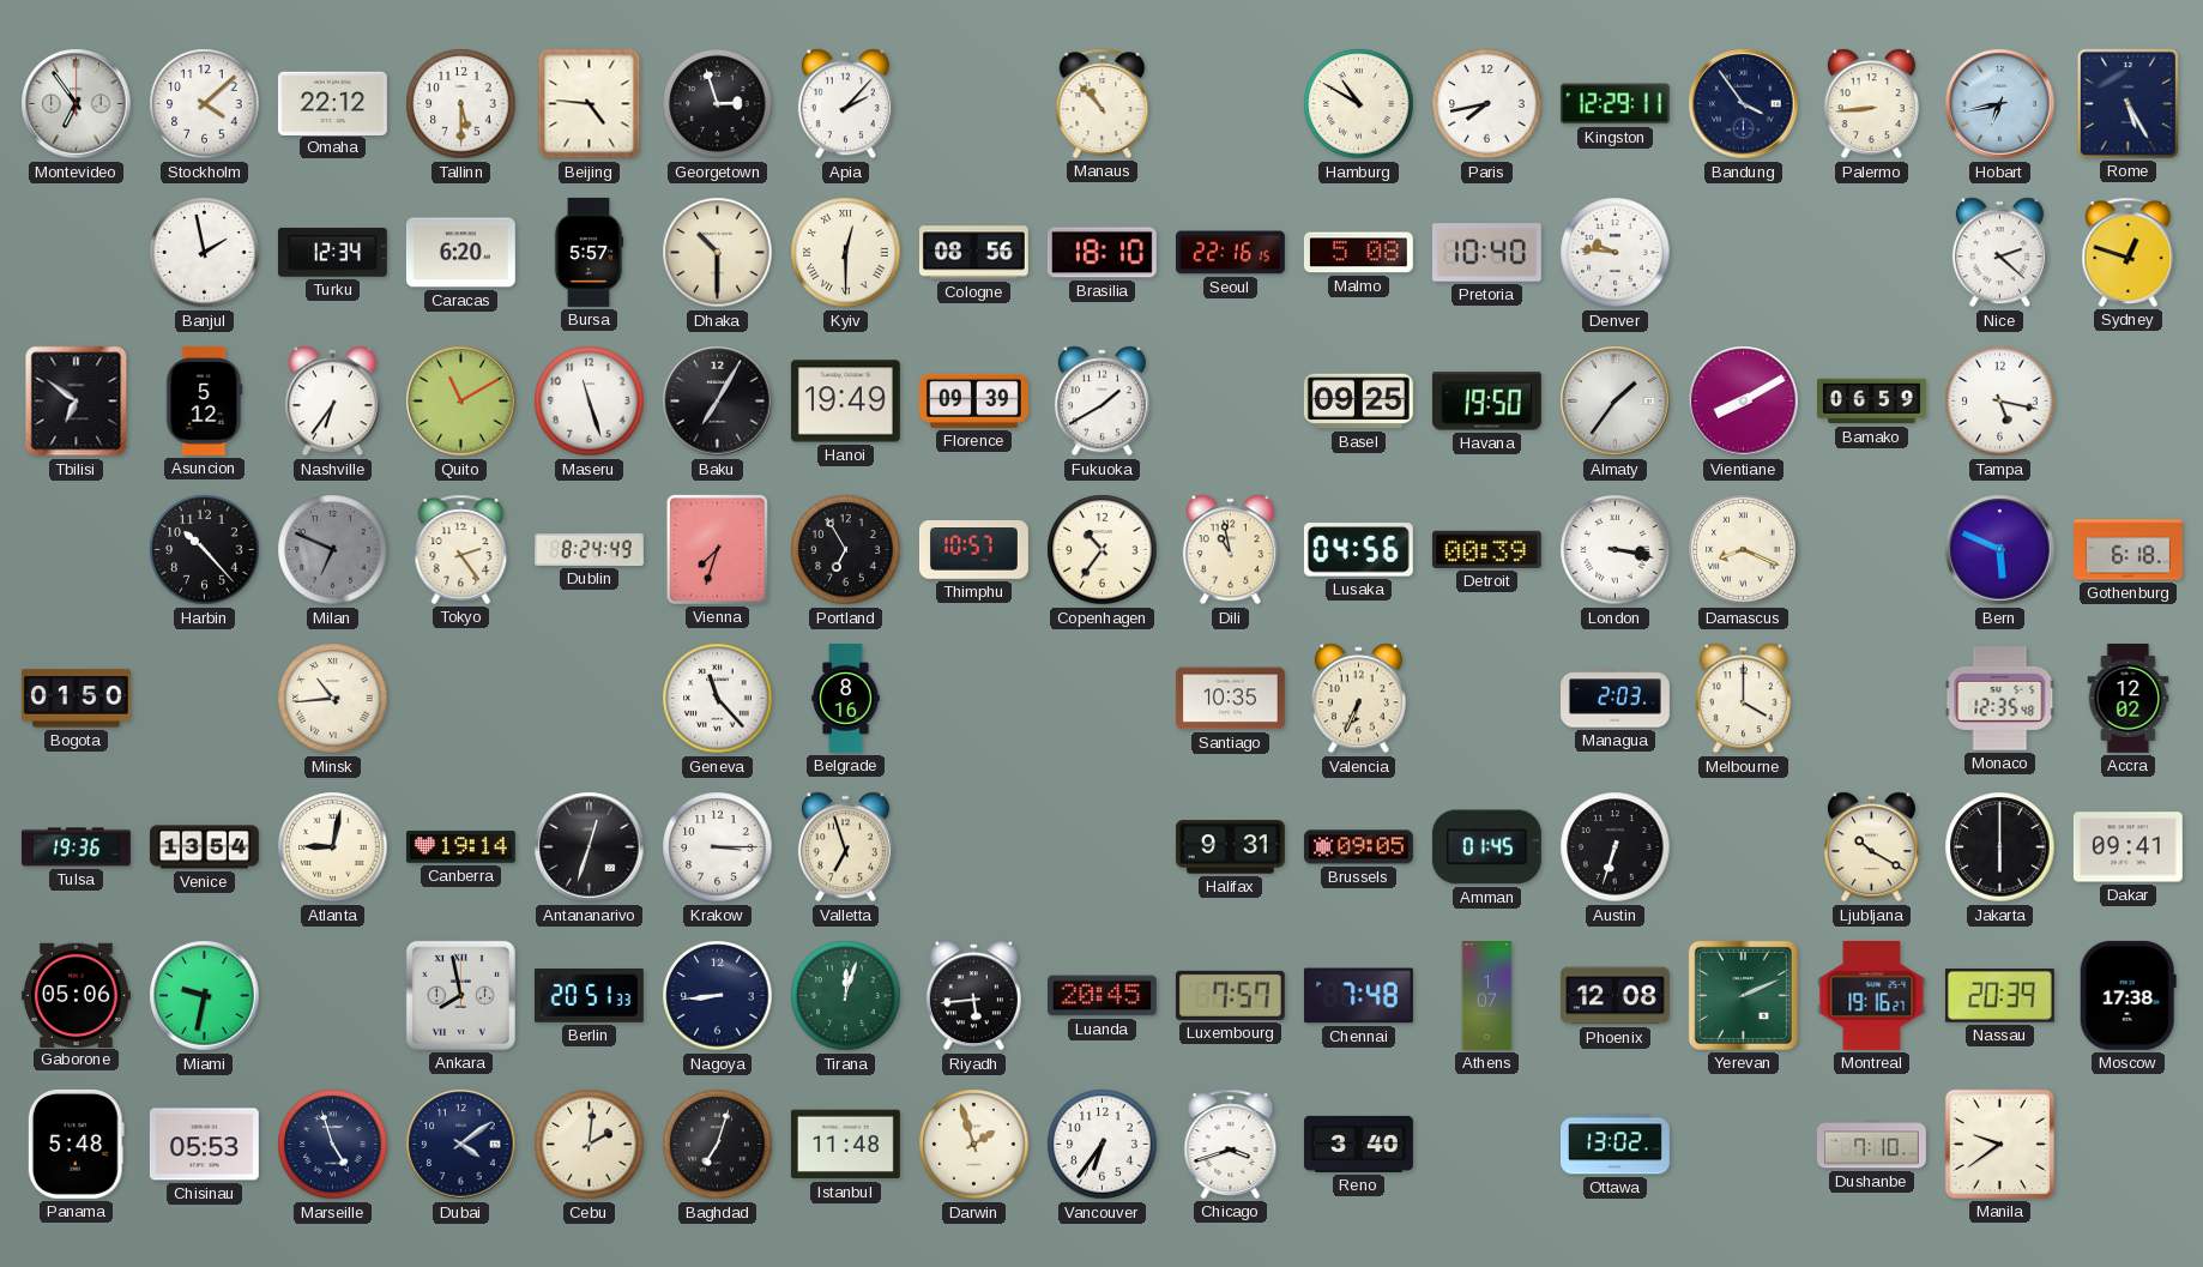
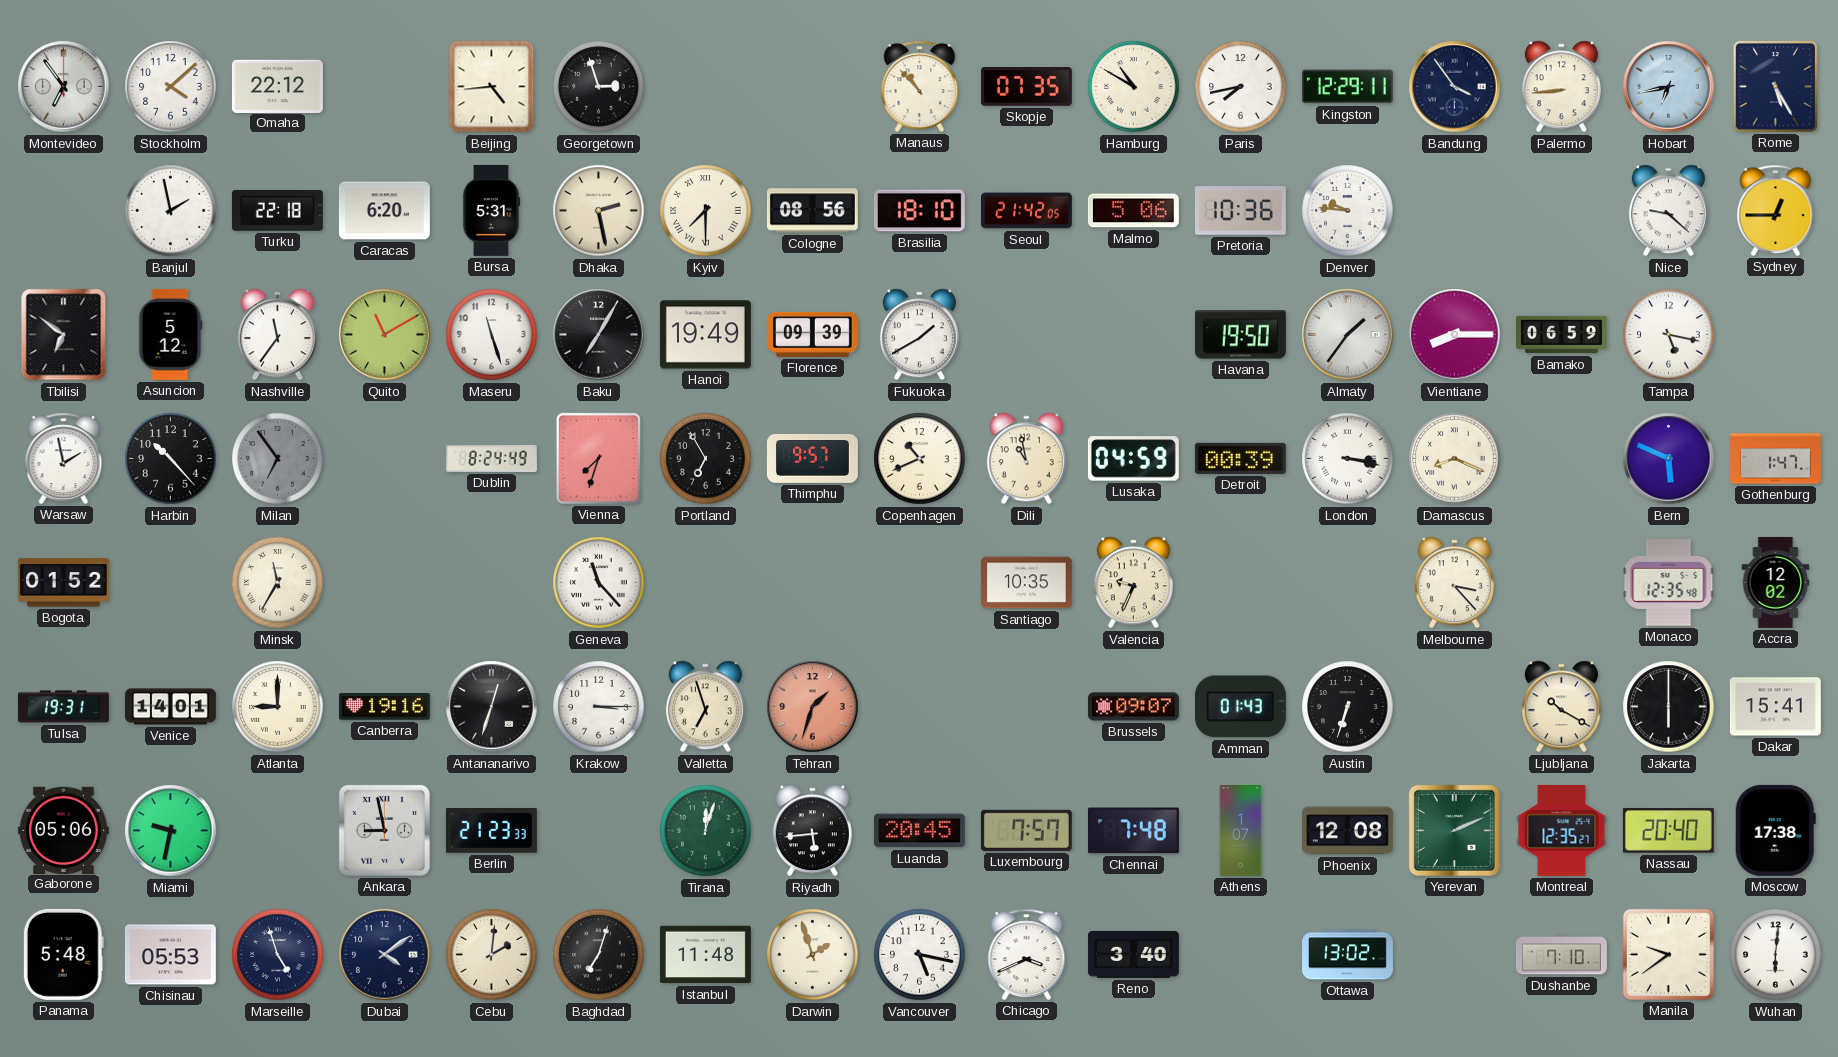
Tallinn: 5:30 -> none (461, 104)
Beijing: 4:46 -> 4:44 (492, 87)
Apia: 2:07 -> none (845, 104)
Skopje: none -> 07:35 (1026, 87)
Turku: 12:34 -> 22:18 (277, 210)
Bursa: 5:57 -> 5:31 (491, 210)
Dhaka: 10:30 -> 2:28 (599, 211)
Kyiv: 12:30 -> 7:30 (706, 211)
Seoul: 22:16 -> 21:42 (1026, 211)
Malmo: 5:08 -> 5:06 (1133, 211)
Pretoria: 10:40 -> 10:36 (1240, 211)
Nice: 2:22 -> 9:22 (1668, 211)
Sydney: 12:48 -> 12:45 (1776, 210)
Nashville: 6:36 -> 11:36 (277, 335)
Basel: 09:25 -> none (1358, 402)
Vientiane: 8:10 -> 8:15 (1455, 335)
Warsaw: none -> 1:58 (64, 458)
Milan: 6:49 -> 6:54 (278, 459)
Tokyo: 2:24 -> none (461, 549)
Thimphu: 10:57 -> 9:57 (812, 459)
Copenhagen: 10:36 -> 10:41 (920, 459)
Lusaka: 04:56 -> 04:59 (1133, 459)
Gothenburg: 6:18 -> 1:47 (1776, 459)
Bogota: 01:50 -> 01:52 (63, 583)
Minsk: 10:44 -> 11:35 (278, 583)
Belgrade: 8:16 -> none (846, 699)
Valencia: 6:34 -> 9:34 (1133, 583)
Managua: 2:03 -> none (1616, 699)
Melbourne: 4:00 -> 3:23 (1454, 583)
Tulsa: 19:36 -> 19:31 (63, 707)
Venice: 13:54 -> 14:01 (170, 707)
Atlanta: 9:02 -> 9:00 (278, 707)
Canberra: 19:14 -> 19:16 (384, 707)
Tehran: none -> 1:33 (813, 707)
Halifax: 9:31 -> none (1230, 847)
Brussels: 09:05 -> 09:07 (1133, 707)
Amman: 01:45 -> 01:43 (1240, 707)
Dakar: 09:41 -> 15:41 (1775, 707)
Ankara: 7:58 -> 8:58 (384, 830)
Berlin: 20:51 -> 21:23 (491, 831)
Nagoya: 8:44 -> none (718, 996)
Montreal: 19:16 -> 12:35 (1562, 830)
Nassau: 20:39 -> 20:40 (1668, 831)
Vancouver: 6:36 -> 5:17 (920, 955)
Chicago: 3:42 -> 3:41 (1027, 954)
Wuhan: none -> 6:01 (1776, 955)
